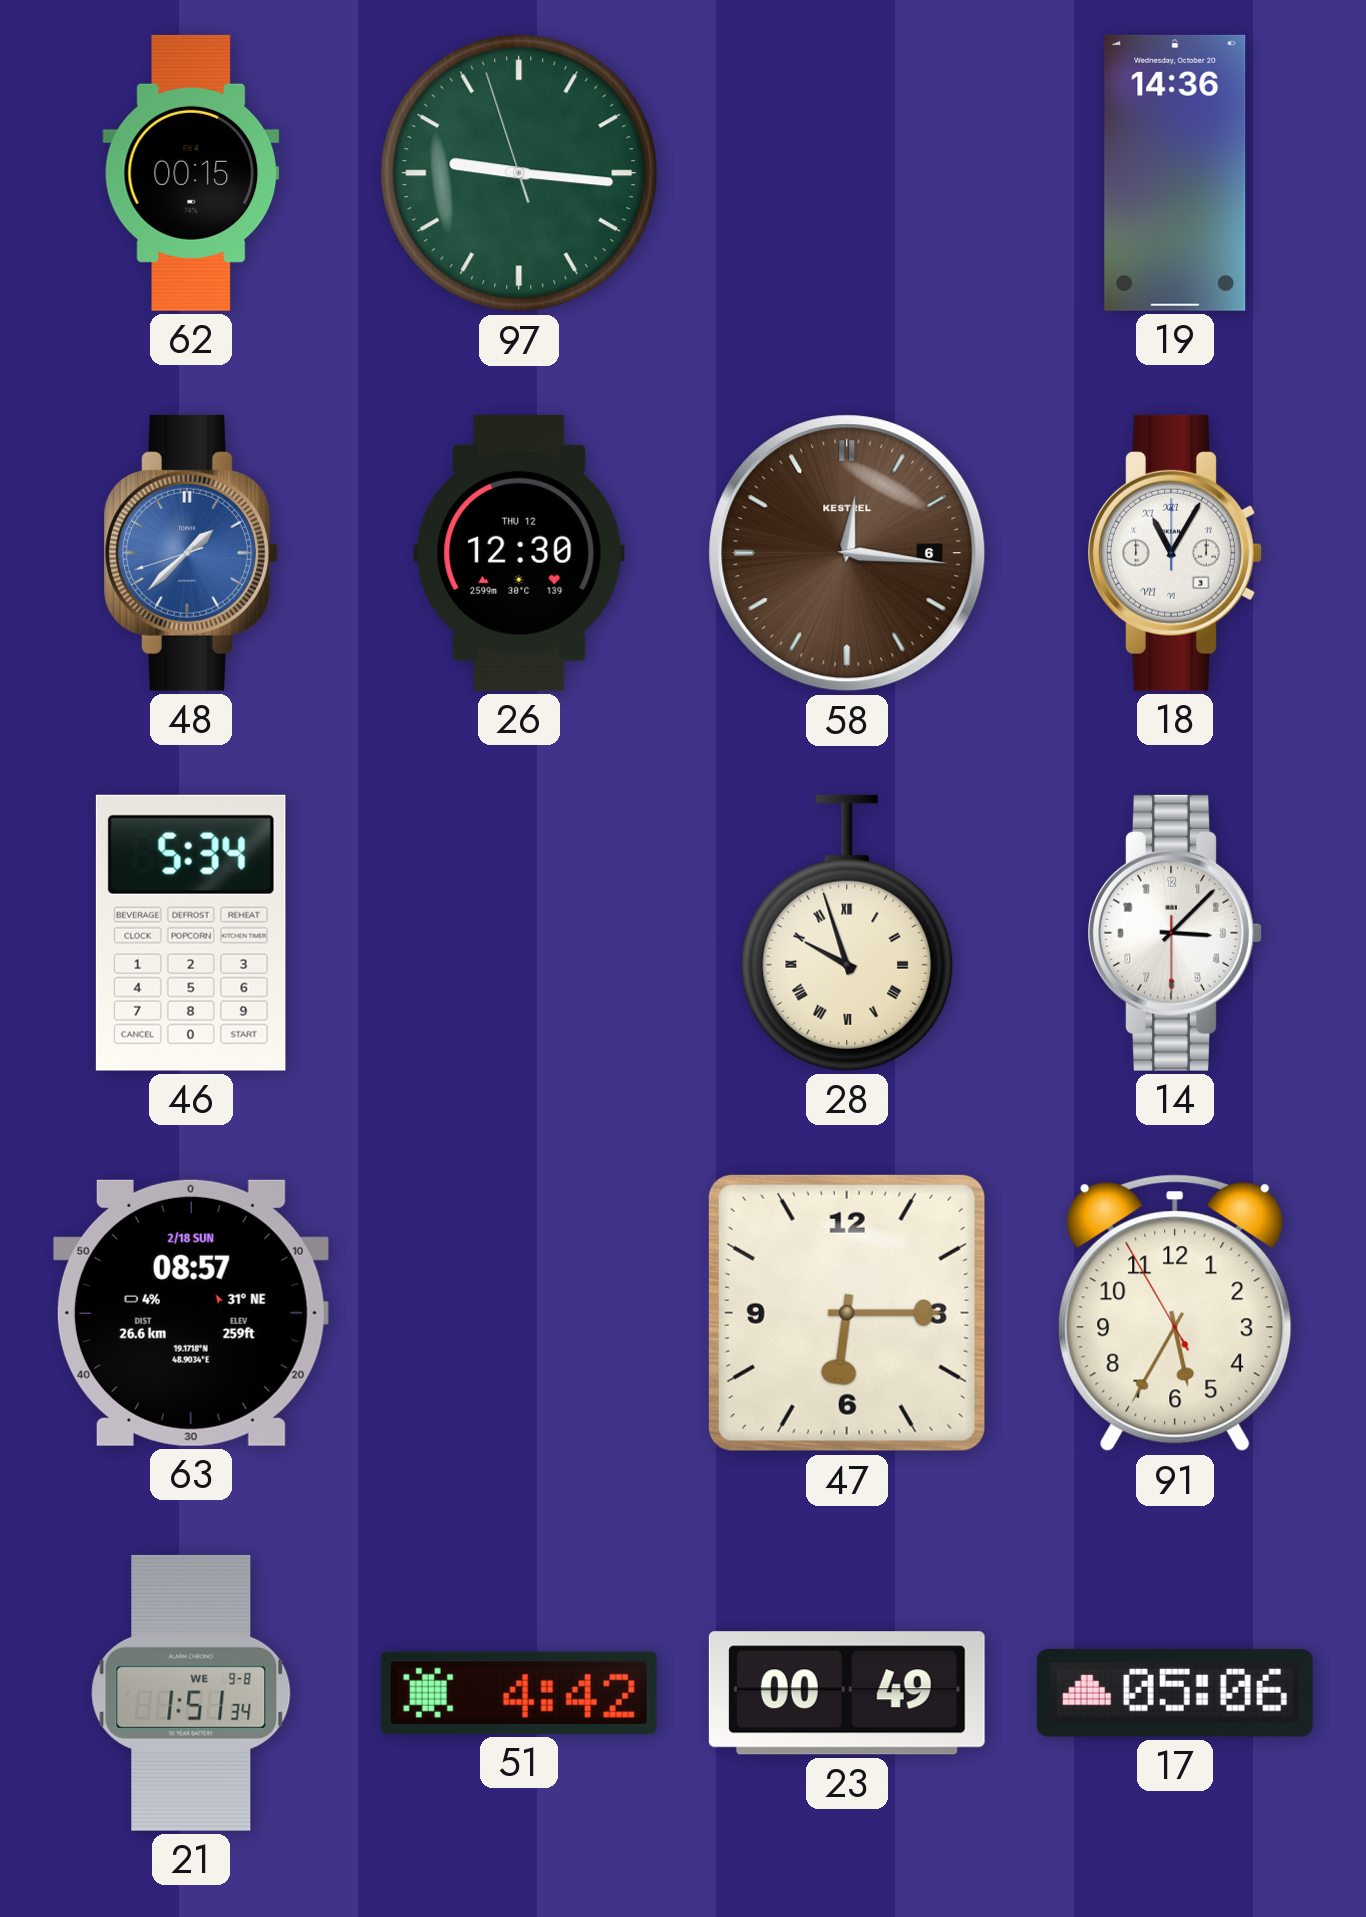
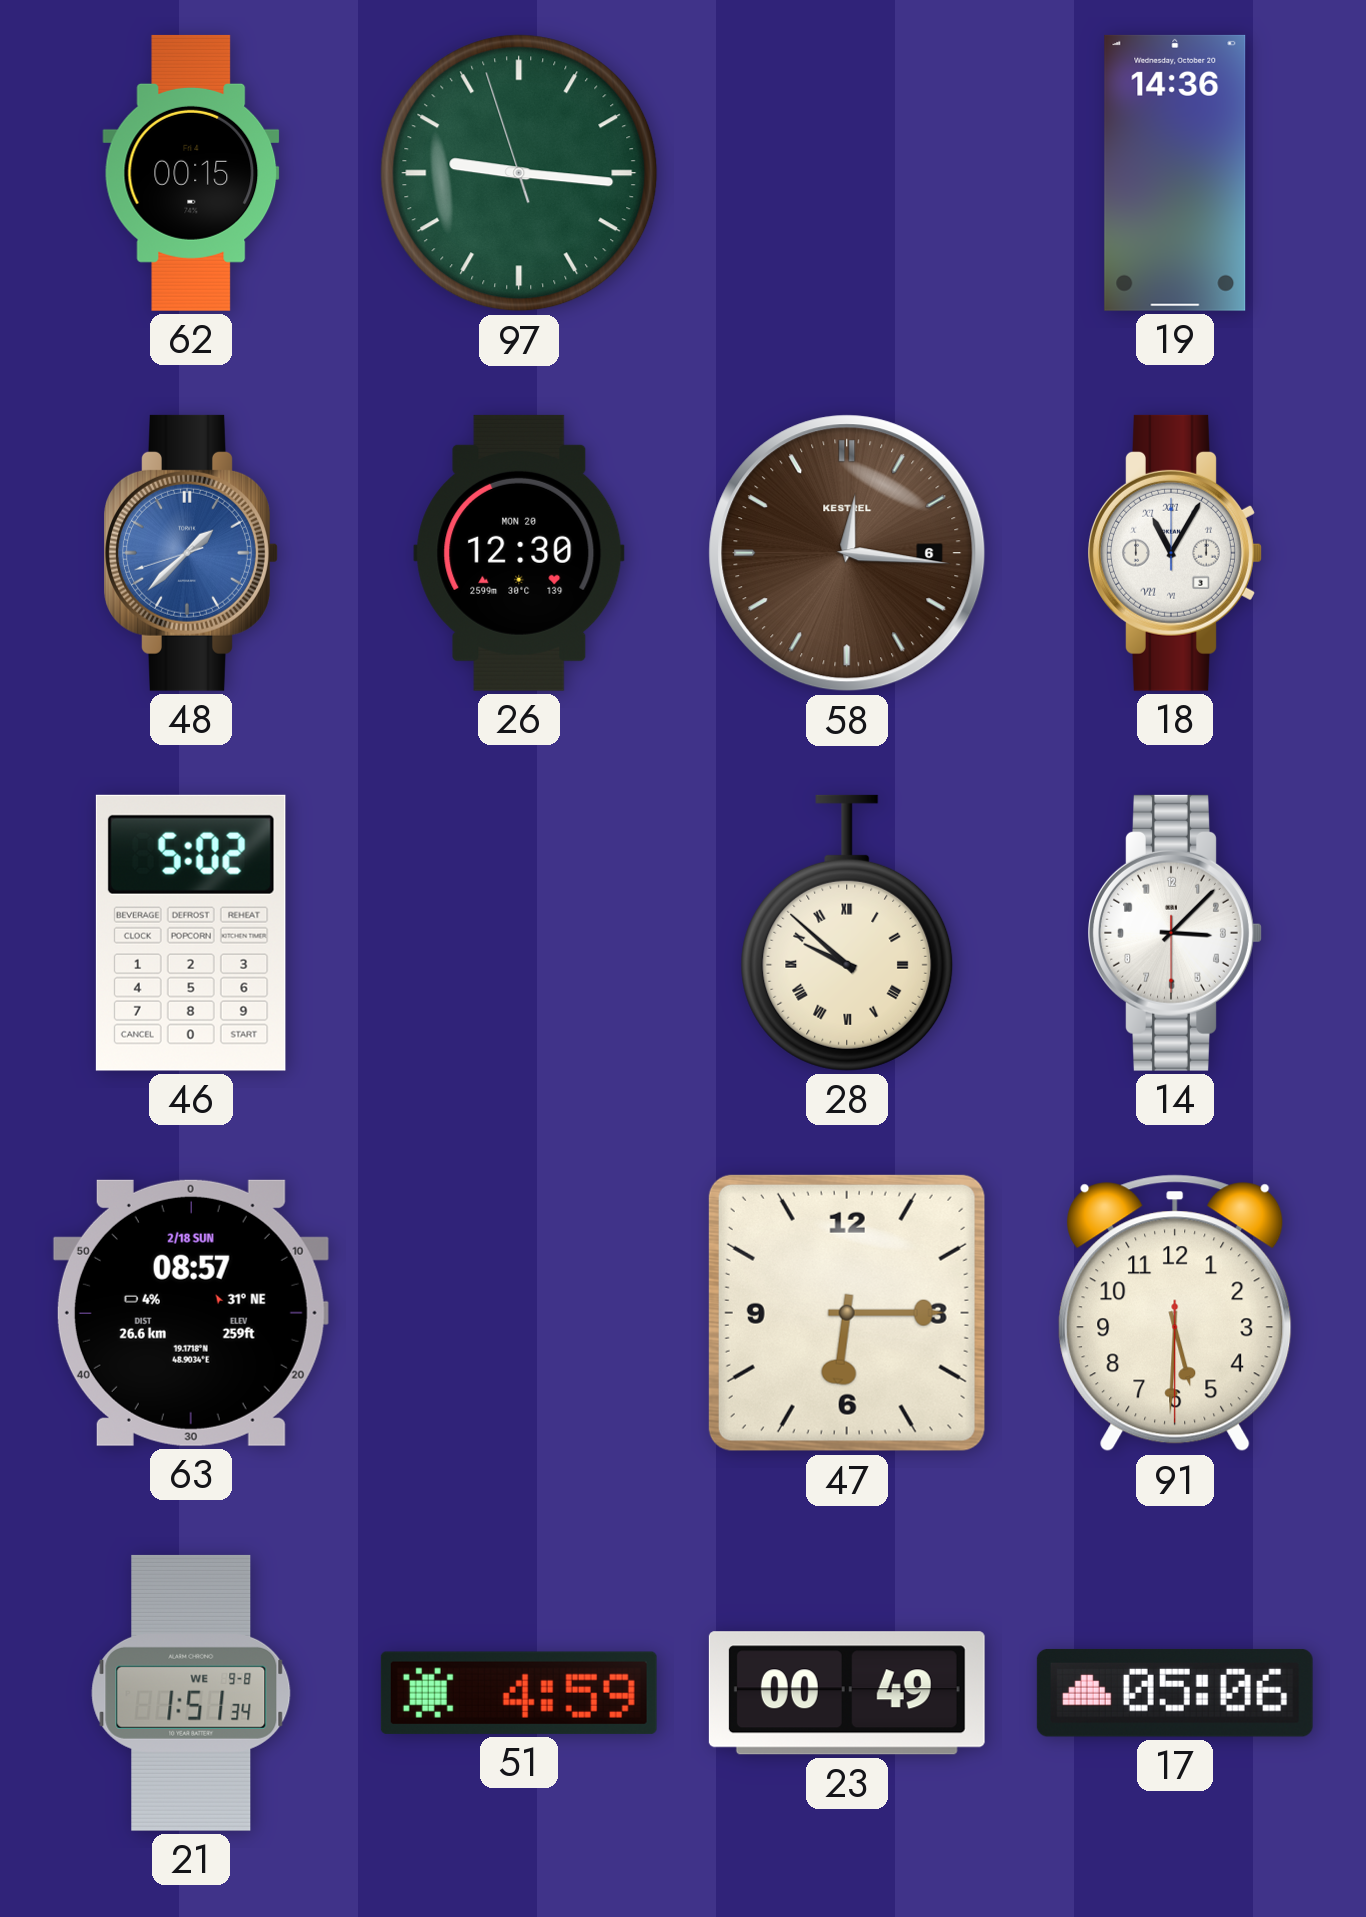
26 date: THU 12 -> MON 20 (519, 553)
46: 5:34 -> 5:02 (191, 933)
28: 9:57 -> 9:52 (847, 933)
91: 5:34 -> 5:30 (1175, 1313)
51: 4:42 -> 4:59 (519, 1693)
